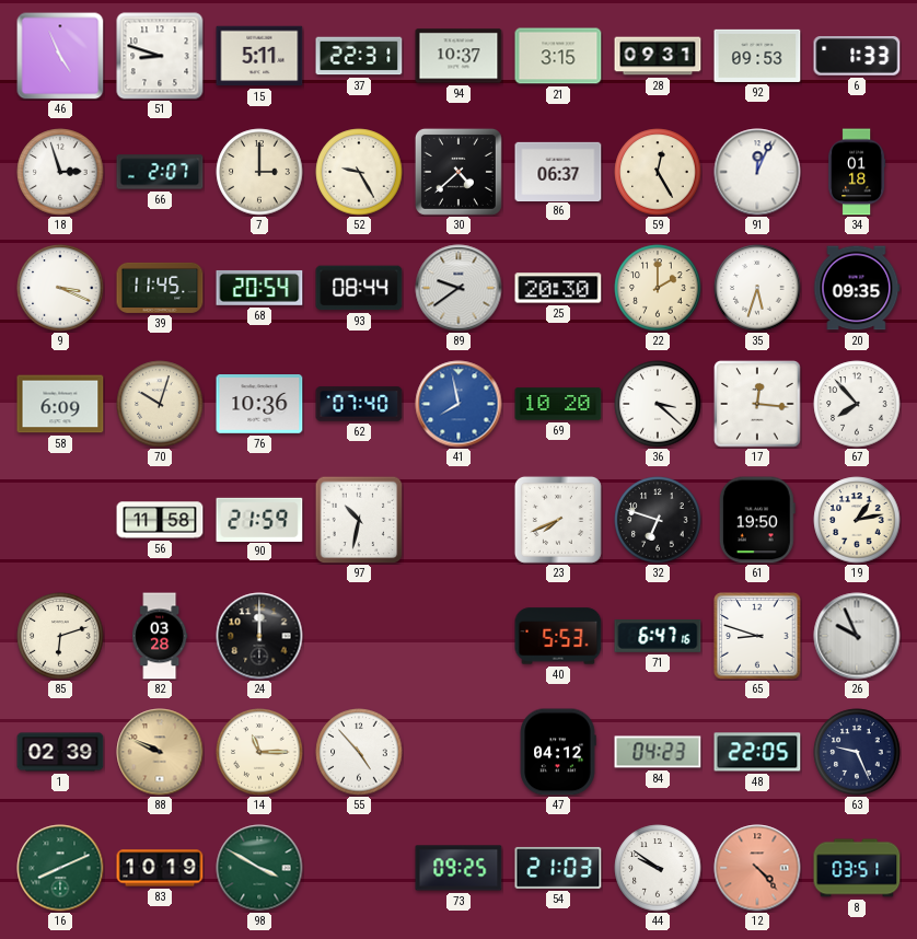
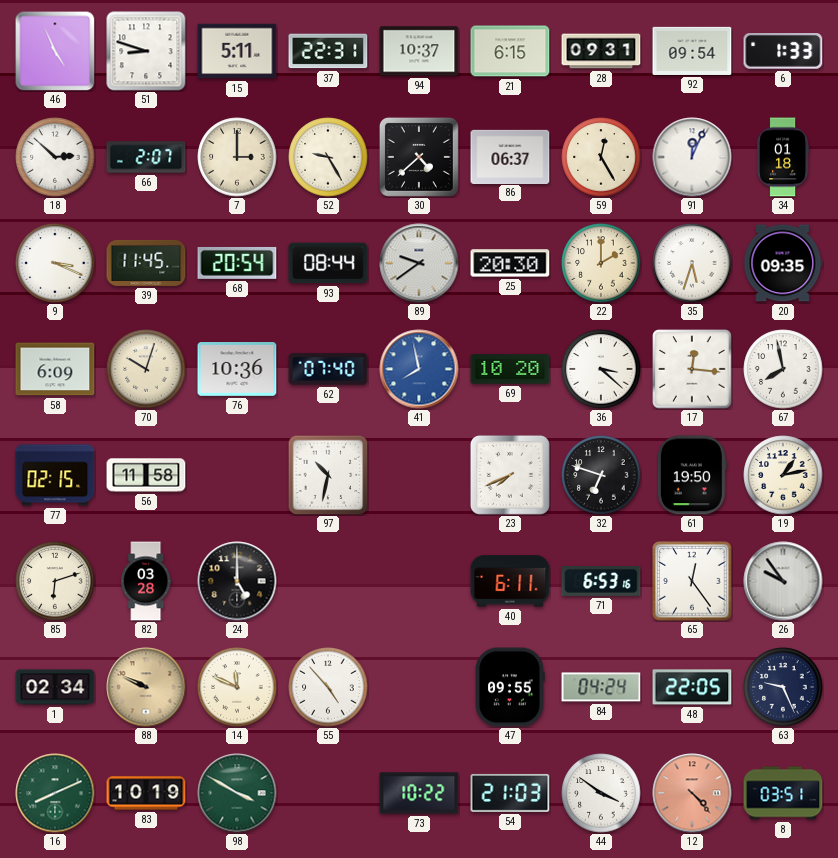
21: 3:15 -> 6:15 (510, 51)
92: 09:53 -> 09:54 (692, 51)
18: 2:57 -> 2:52 (55, 157)
67: 7:53 -> 7:58 (783, 369)
77: none -> 02:15 (55, 475)
90: 21:59 -> none (259, 519)
24: 12:00 -> 5:00 (237, 581)
40: 5:53 -> 6:11 (510, 581)
71: 6:47 -> 6:53 (601, 582)
65: 8:48 -> 12:24 (692, 581)
26: 9:56 -> 9:54 (783, 581)
1: 02:39 -> 02:34 (55, 687)
14: 11:15 -> 11:49 (237, 687)
47: 04:12 -> 09:55 (510, 687)
84: 04:23 -> 04:24 (601, 687)
73: 09:25 -> 10:22 (419, 793)
44: 9:51 -> 3:51 (601, 793)
